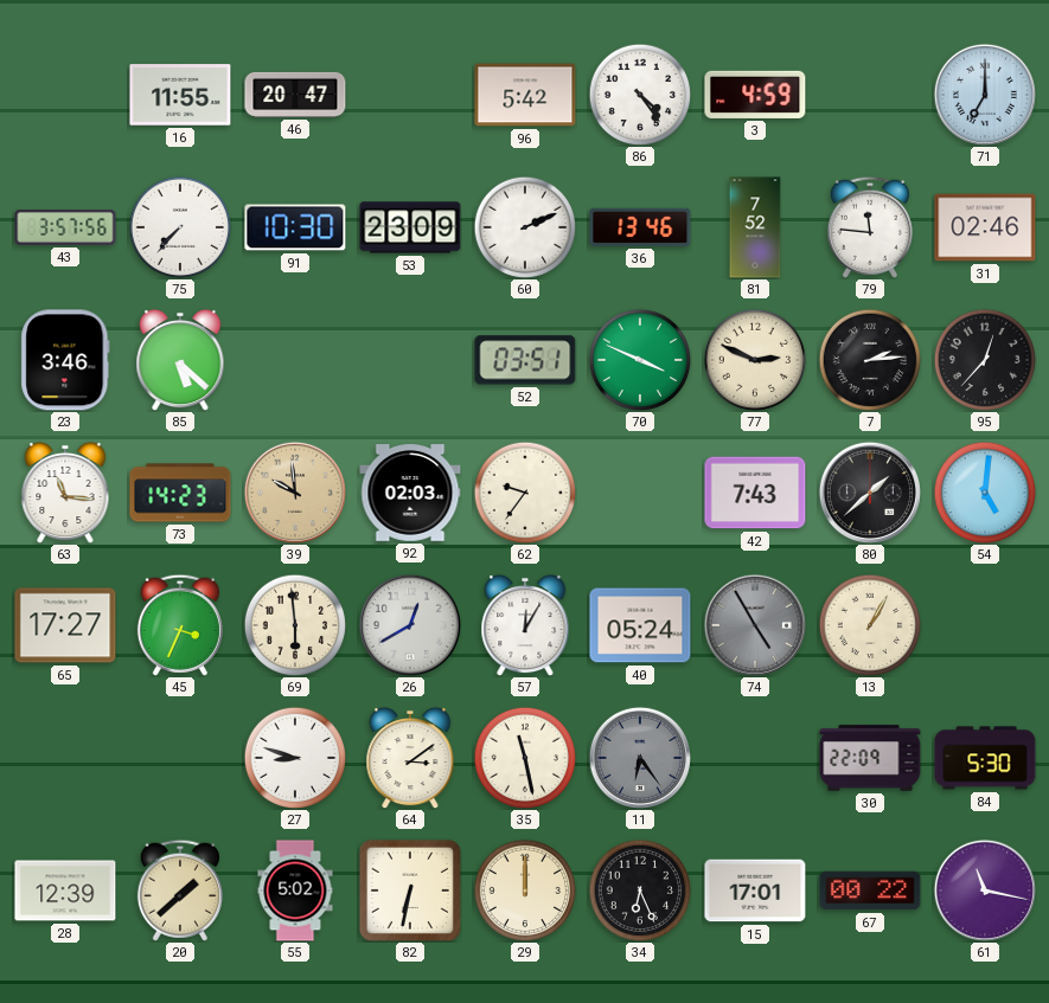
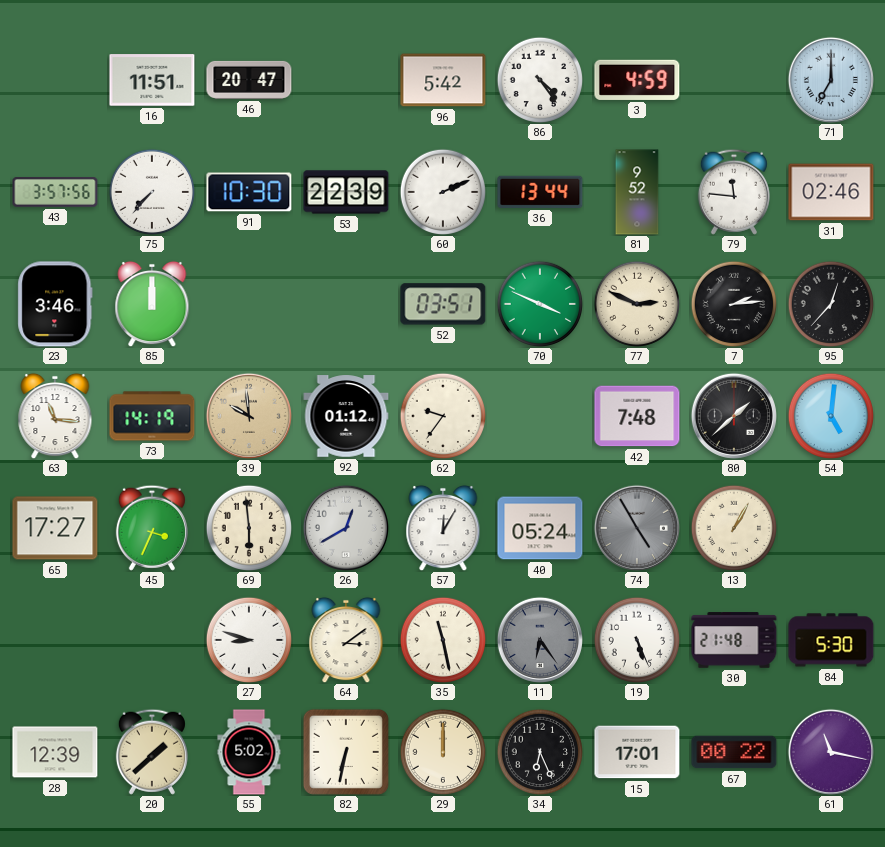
16: 11:55 -> 11:51 (152, 80)
53: 23:09 -> 22:39 (346, 192)
36: 13:46 -> 13:44 (540, 192)
81: 7:52 -> 9:52 (637, 192)
85: 5:22 -> 12:00 (152, 304)
73: 14:23 -> 14:19 (152, 416)
92: 02:03 -> 01:12 (346, 416)
42: 7:43 -> 7:48 (637, 416)
19: none -> 5:26 (637, 640)
30: 22:09 -> 21:48 (734, 640)
